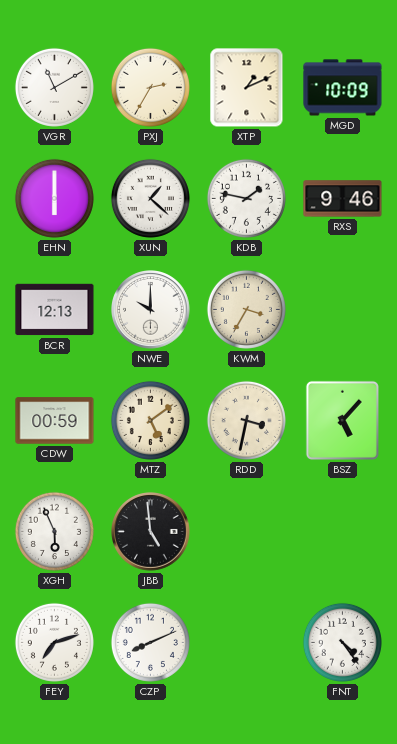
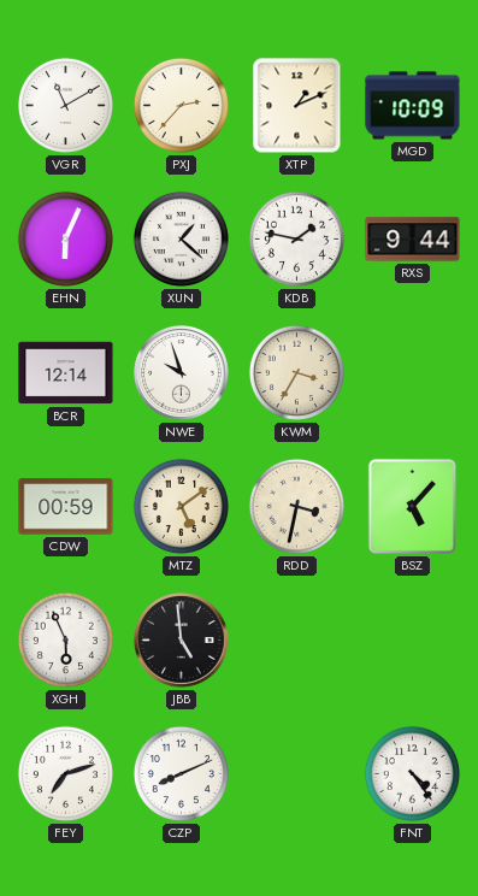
PXJ: 2:35 -> 2:37 (181, 105)
EHN: 6:00 -> 6:04 (65, 238)
RXS: 9:46 -> 9:44 (413, 240)
BCR: 12:13 -> 12:14 (66, 373)
NWE: 10:00 -> 9:57 (182, 373)
